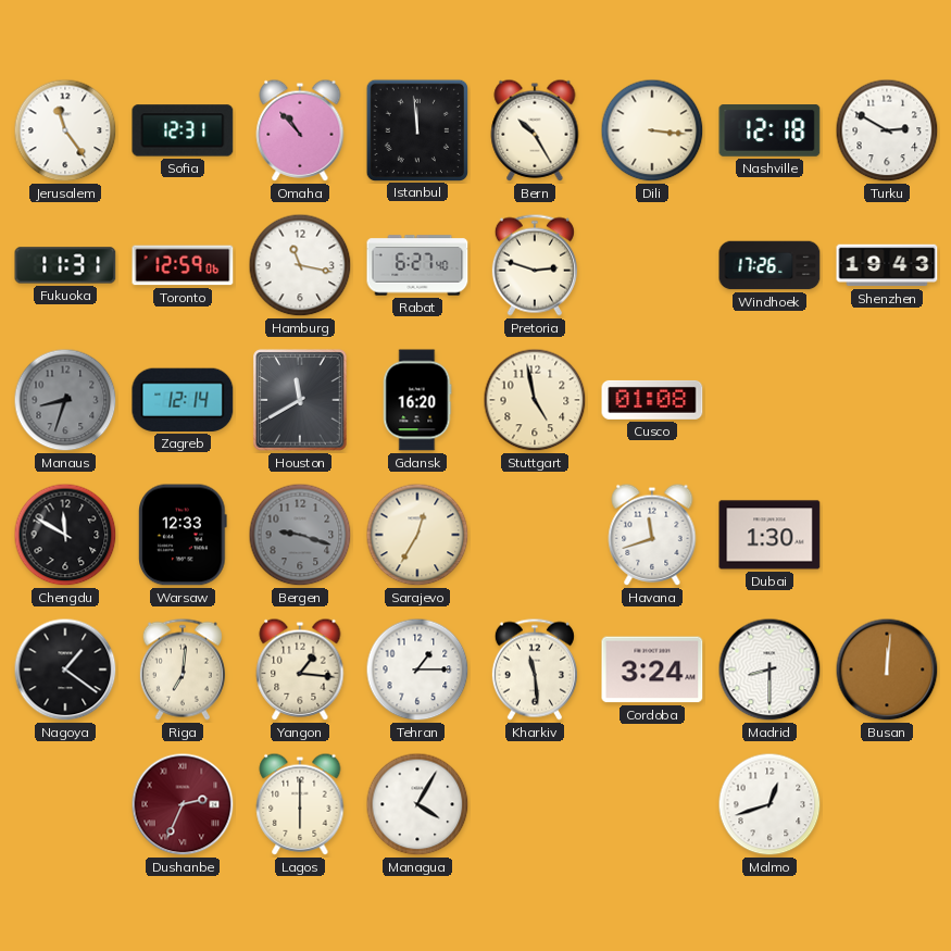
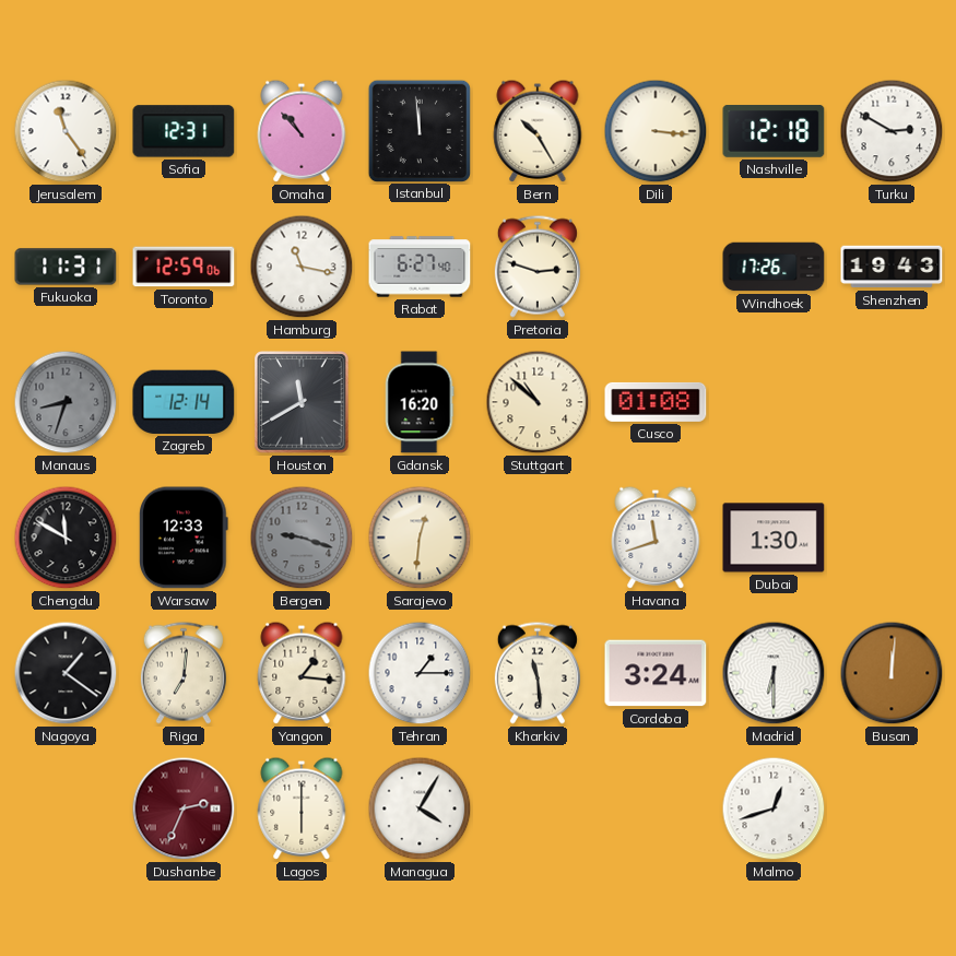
Stuttgart: 4:58 -> 10:52 (538, 402)
Sarajevo: 12:35 -> 12:31 (420, 538)
Madrid: 8:30 -> 6:30 (774, 673)
